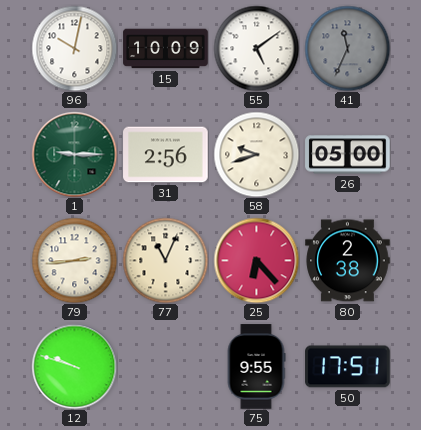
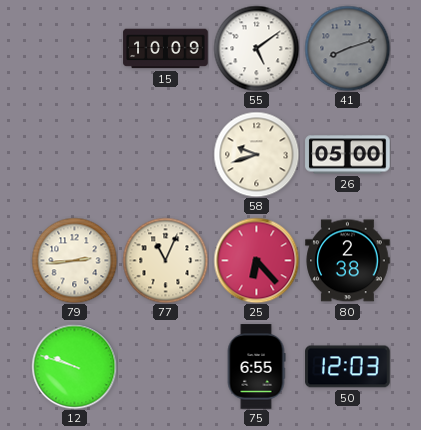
96: 10:02 -> none (74, 48)
41: 11:34 -> 8:12 (347, 48)
1: 9:15 -> none (74, 154)
31: 2:56 -> none (166, 155)
75: 9:55 -> 6:55 (256, 367)
50: 17:51 -> 12:03 (348, 367)
